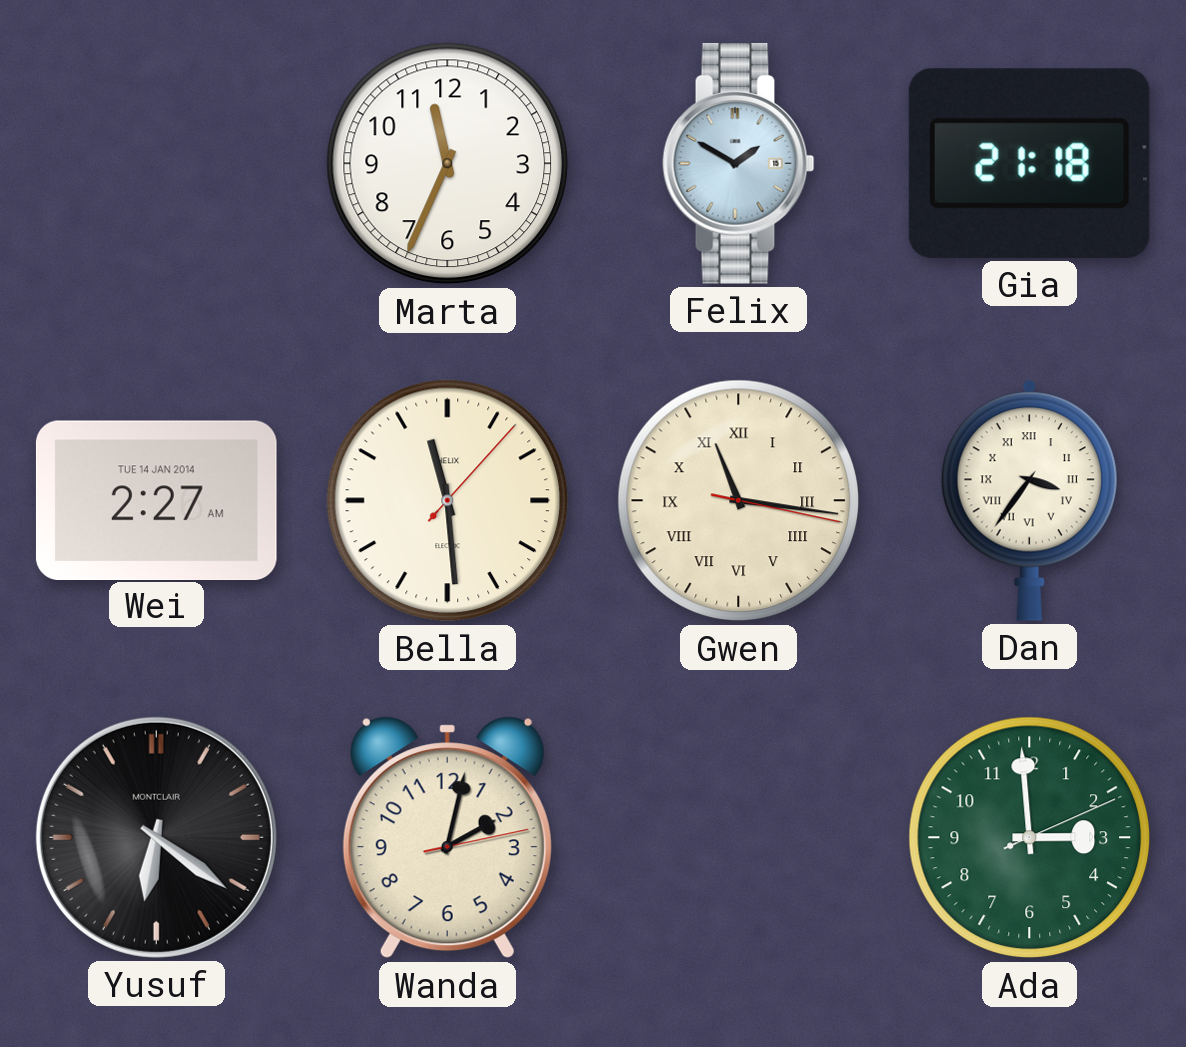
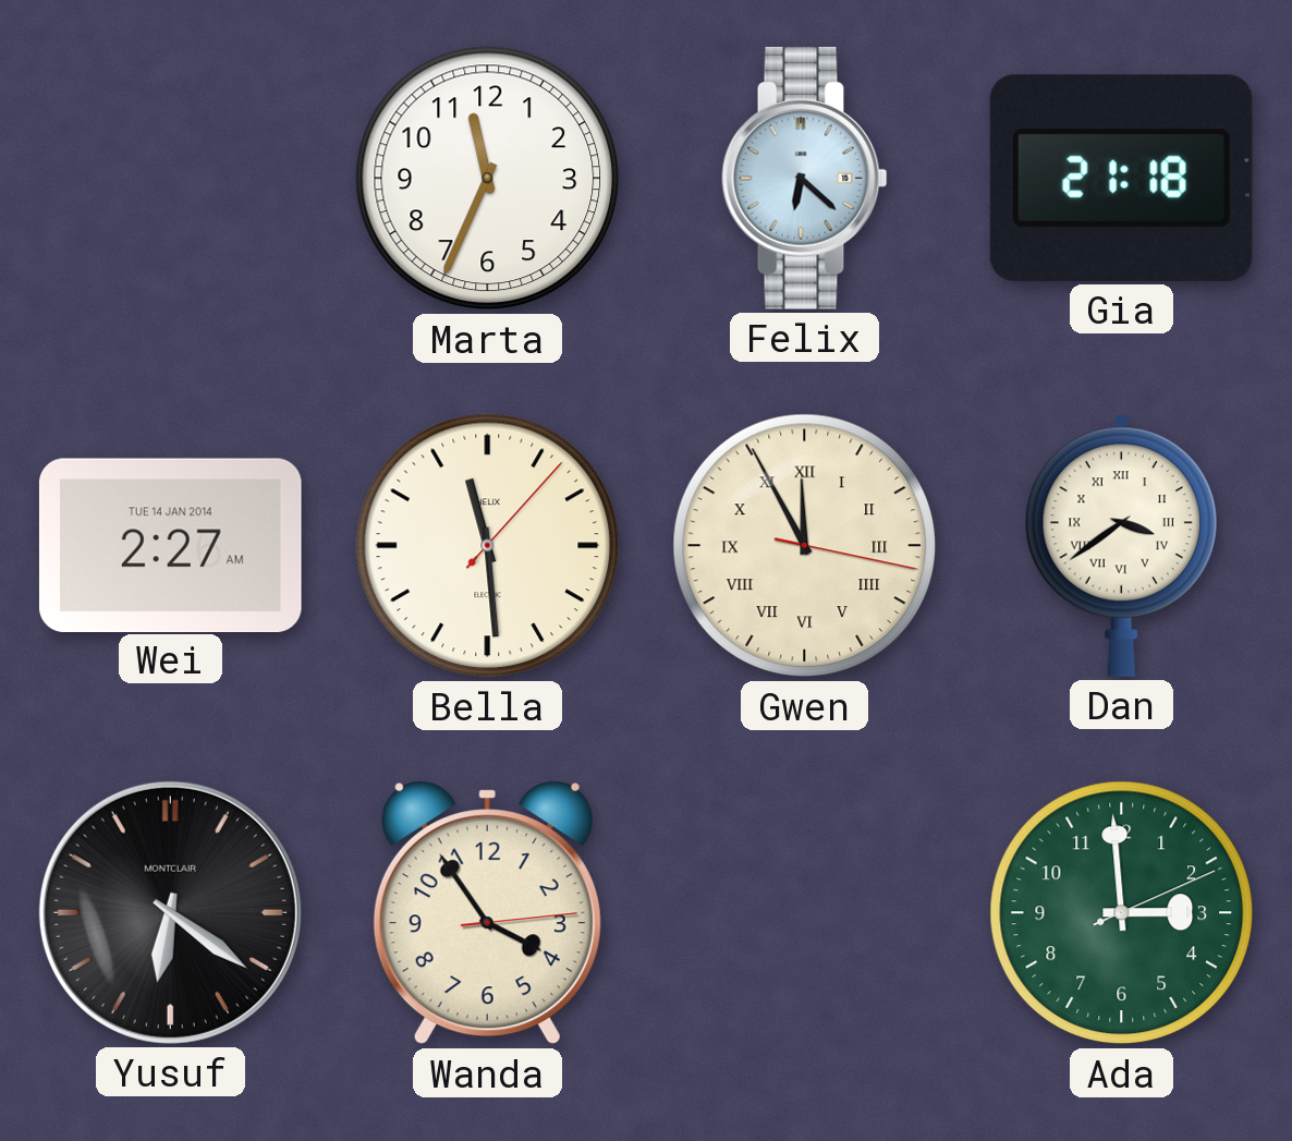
Felix: 1:50 -> 6:22 (805, 178)
Gwen: 11:16 -> 11:55 (805, 546)
Dan: 3:36 -> 3:39 (1121, 545)
Wanda: 2:02 -> 3:54 (487, 913)
